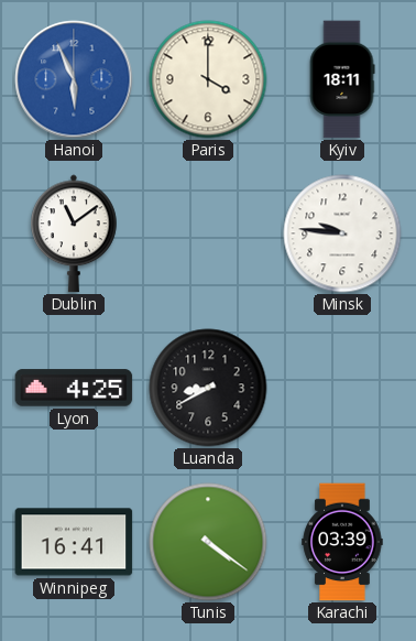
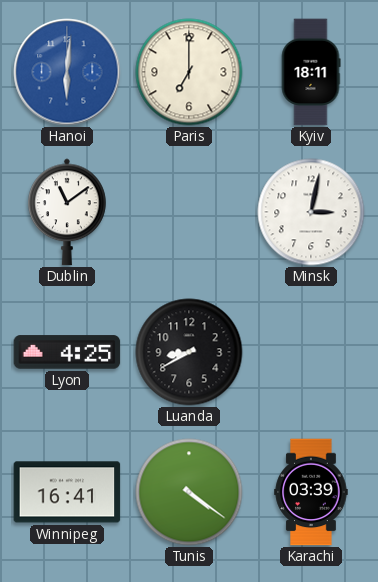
Hanoi: 5:56 -> 6:01 (67, 72)
Paris: 4:00 -> 7:00 (189, 72)
Minsk: 9:46 -> 3:02 (311, 212)
